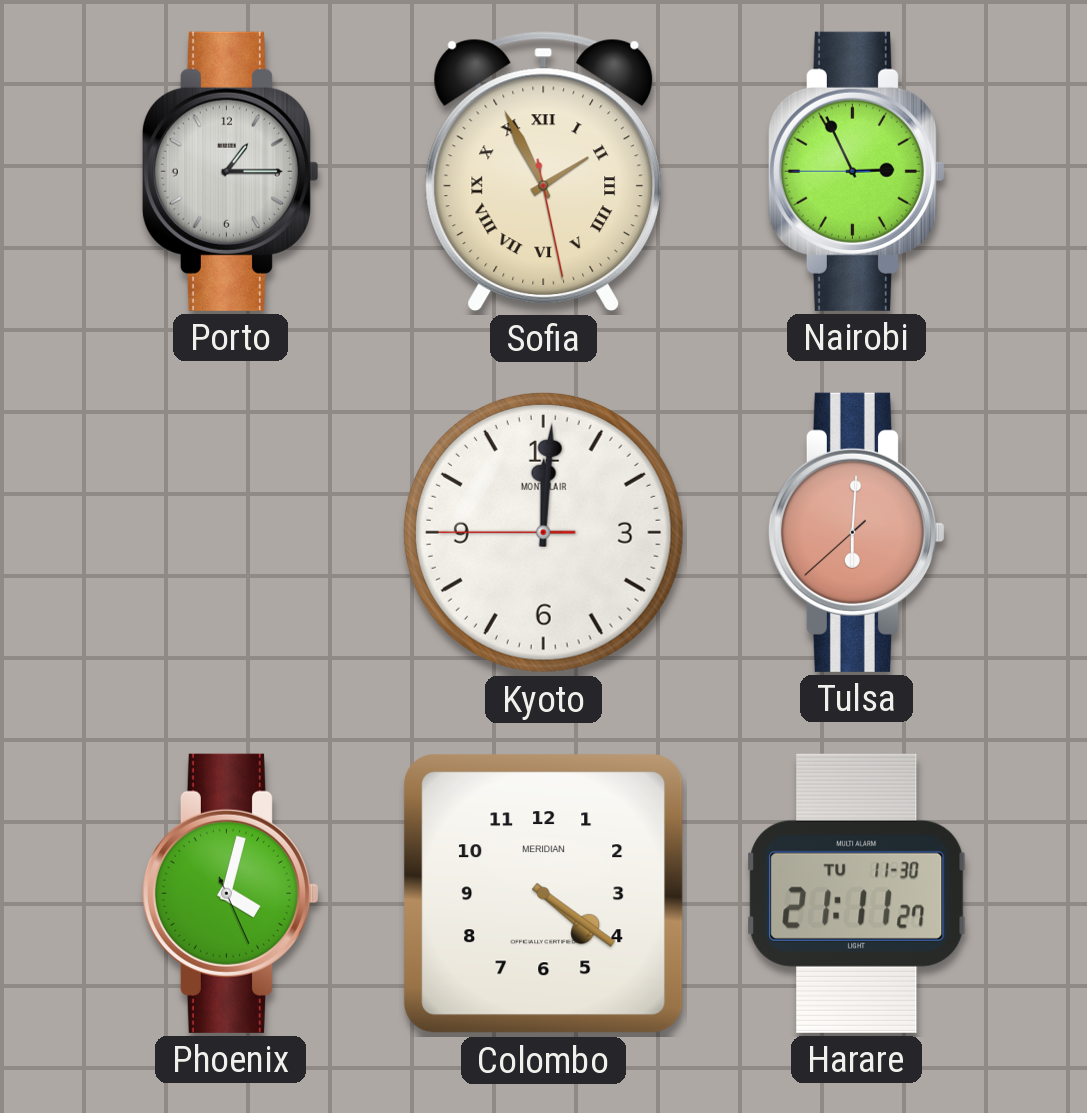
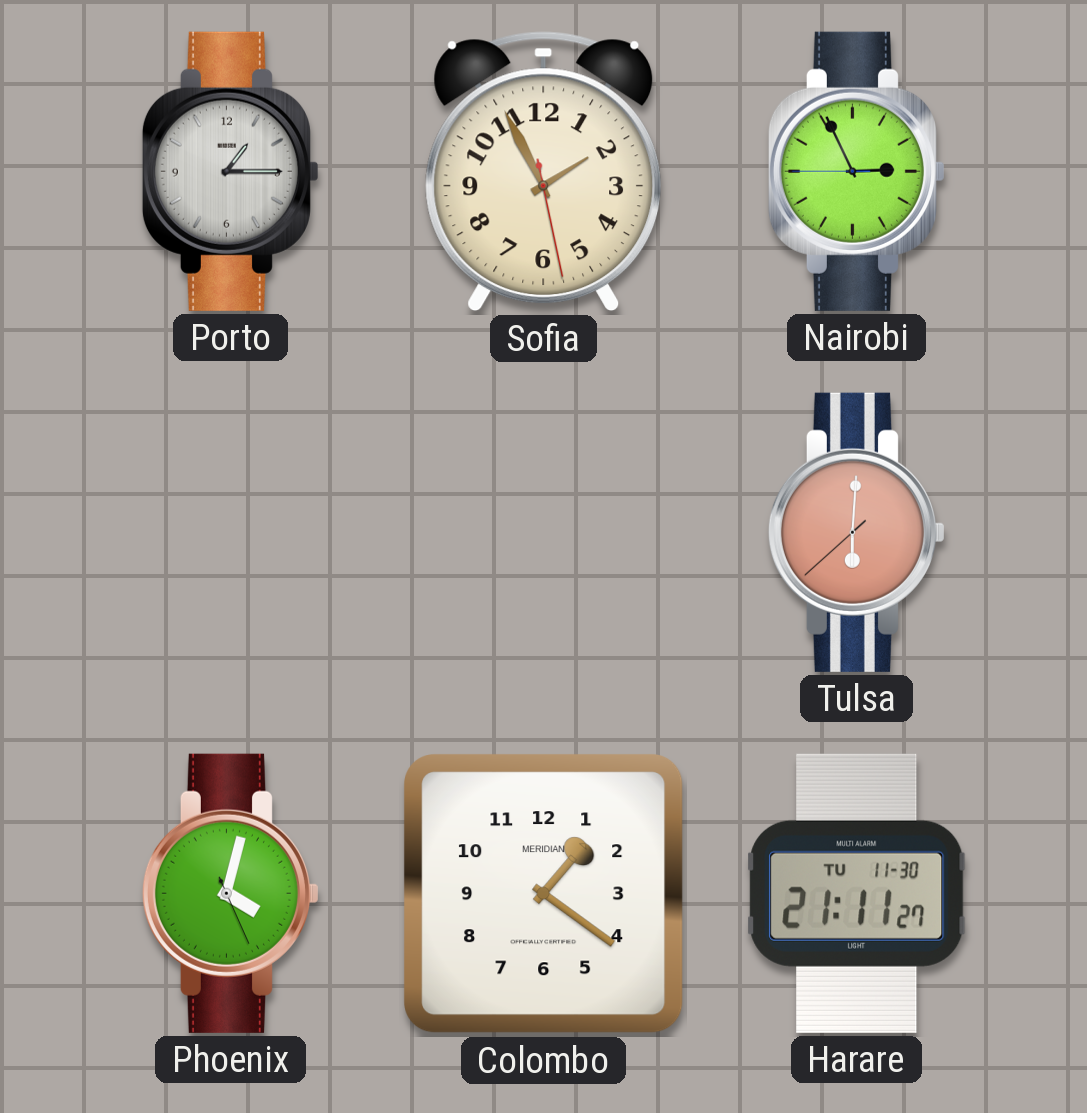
Sofia numerals: Roman -> Arabic (543, 172)
Kyoto: 12:00 -> none (543, 532)
Colombo: 4:21 -> 1:21 (544, 894)
